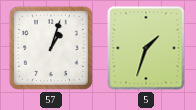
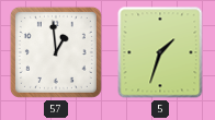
57: 1:03 -> 12:59 (56, 52)
